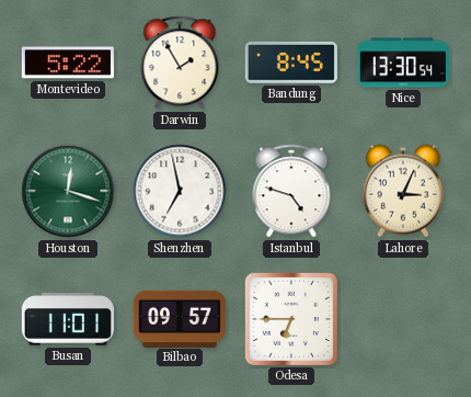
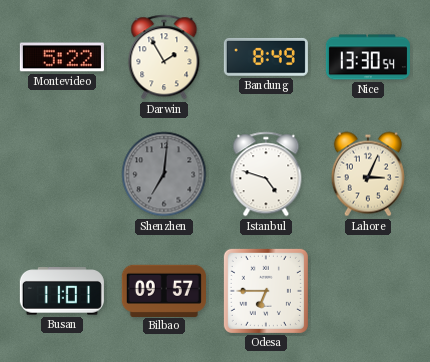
Bandung: 8:45 -> 8:49 (266, 57)
Houston: 12:18 -> none (68, 191)
Shenzhen: 6:58 -> 7:01 (164, 174)
Shenzhen dial: white -> grey (164, 174)
